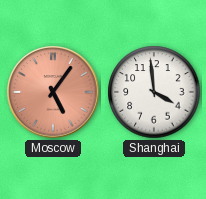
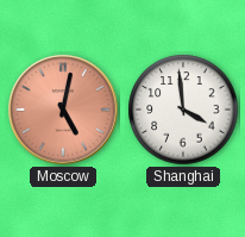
Moscow: 5:06 -> 5:02 (63, 110)
